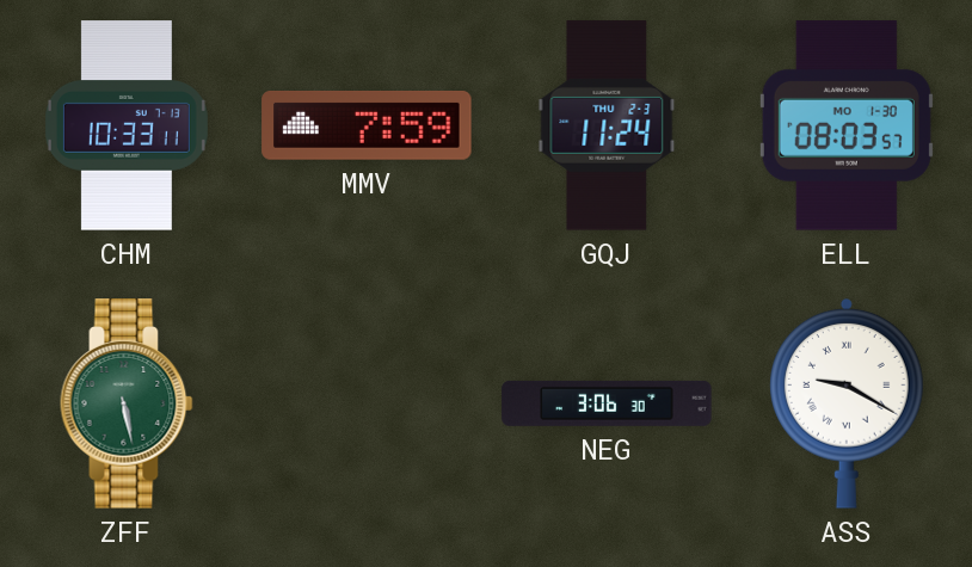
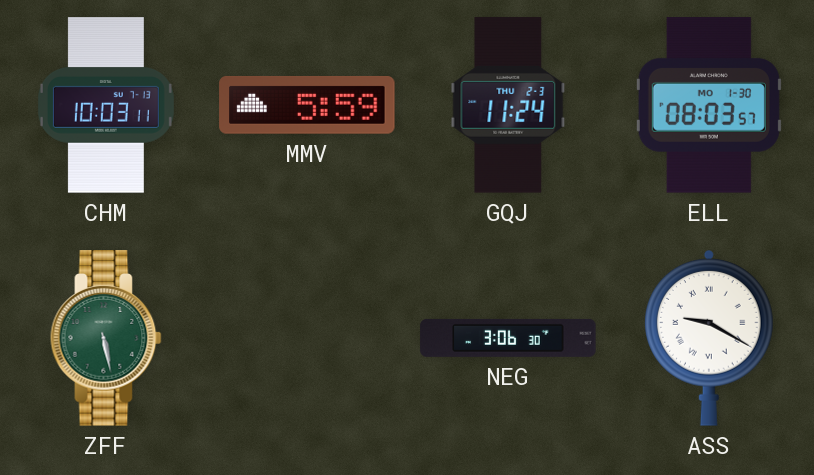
CHM: 10:33 -> 10:03 (106, 105)
MMV: 7:59 -> 5:59 (307, 105)
